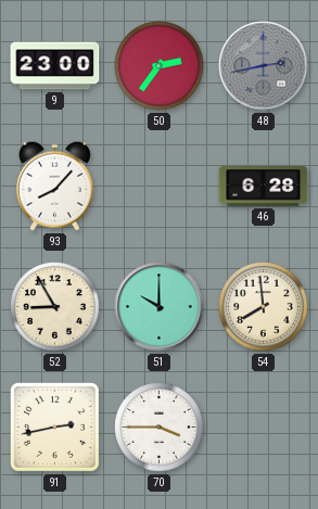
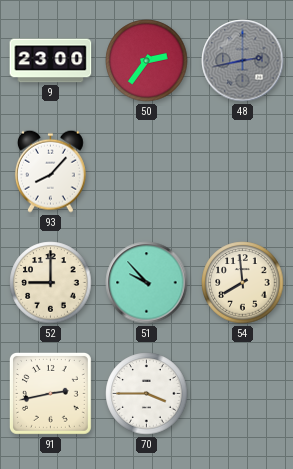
46: 6:28 -> none (264, 187)
52: 8:55 -> 9:00 (51, 283)
51: 10:00 -> 9:53 (147, 283)
